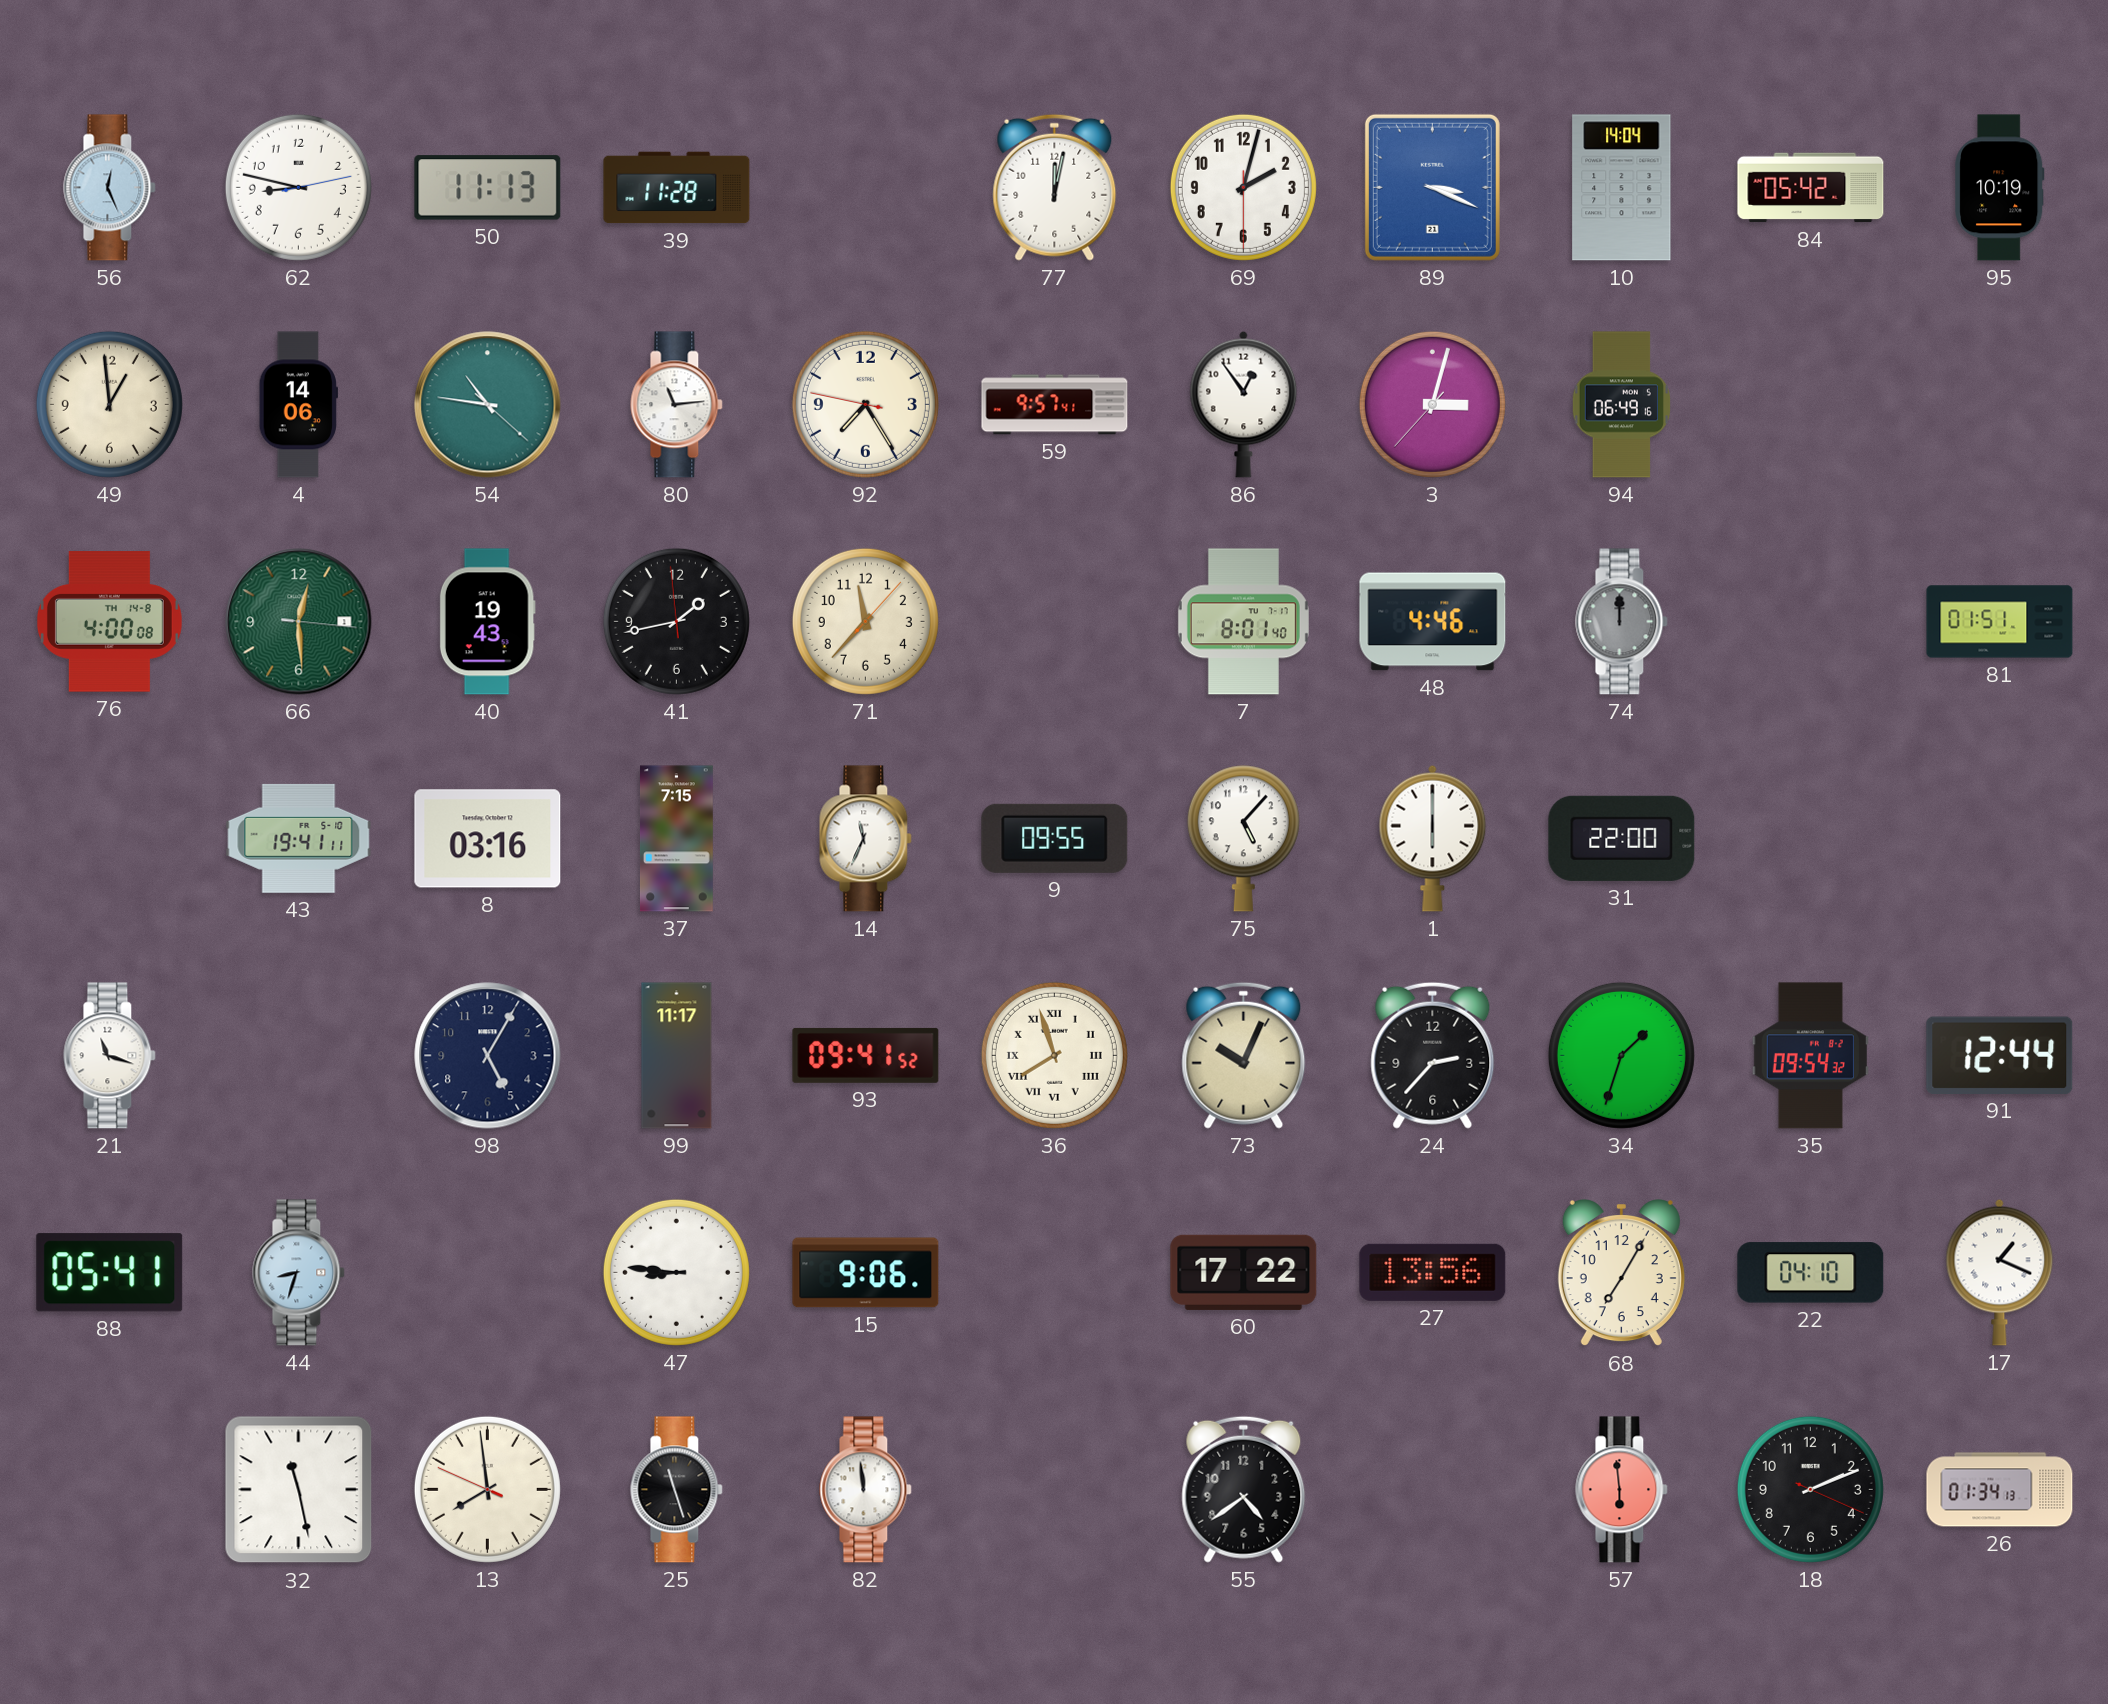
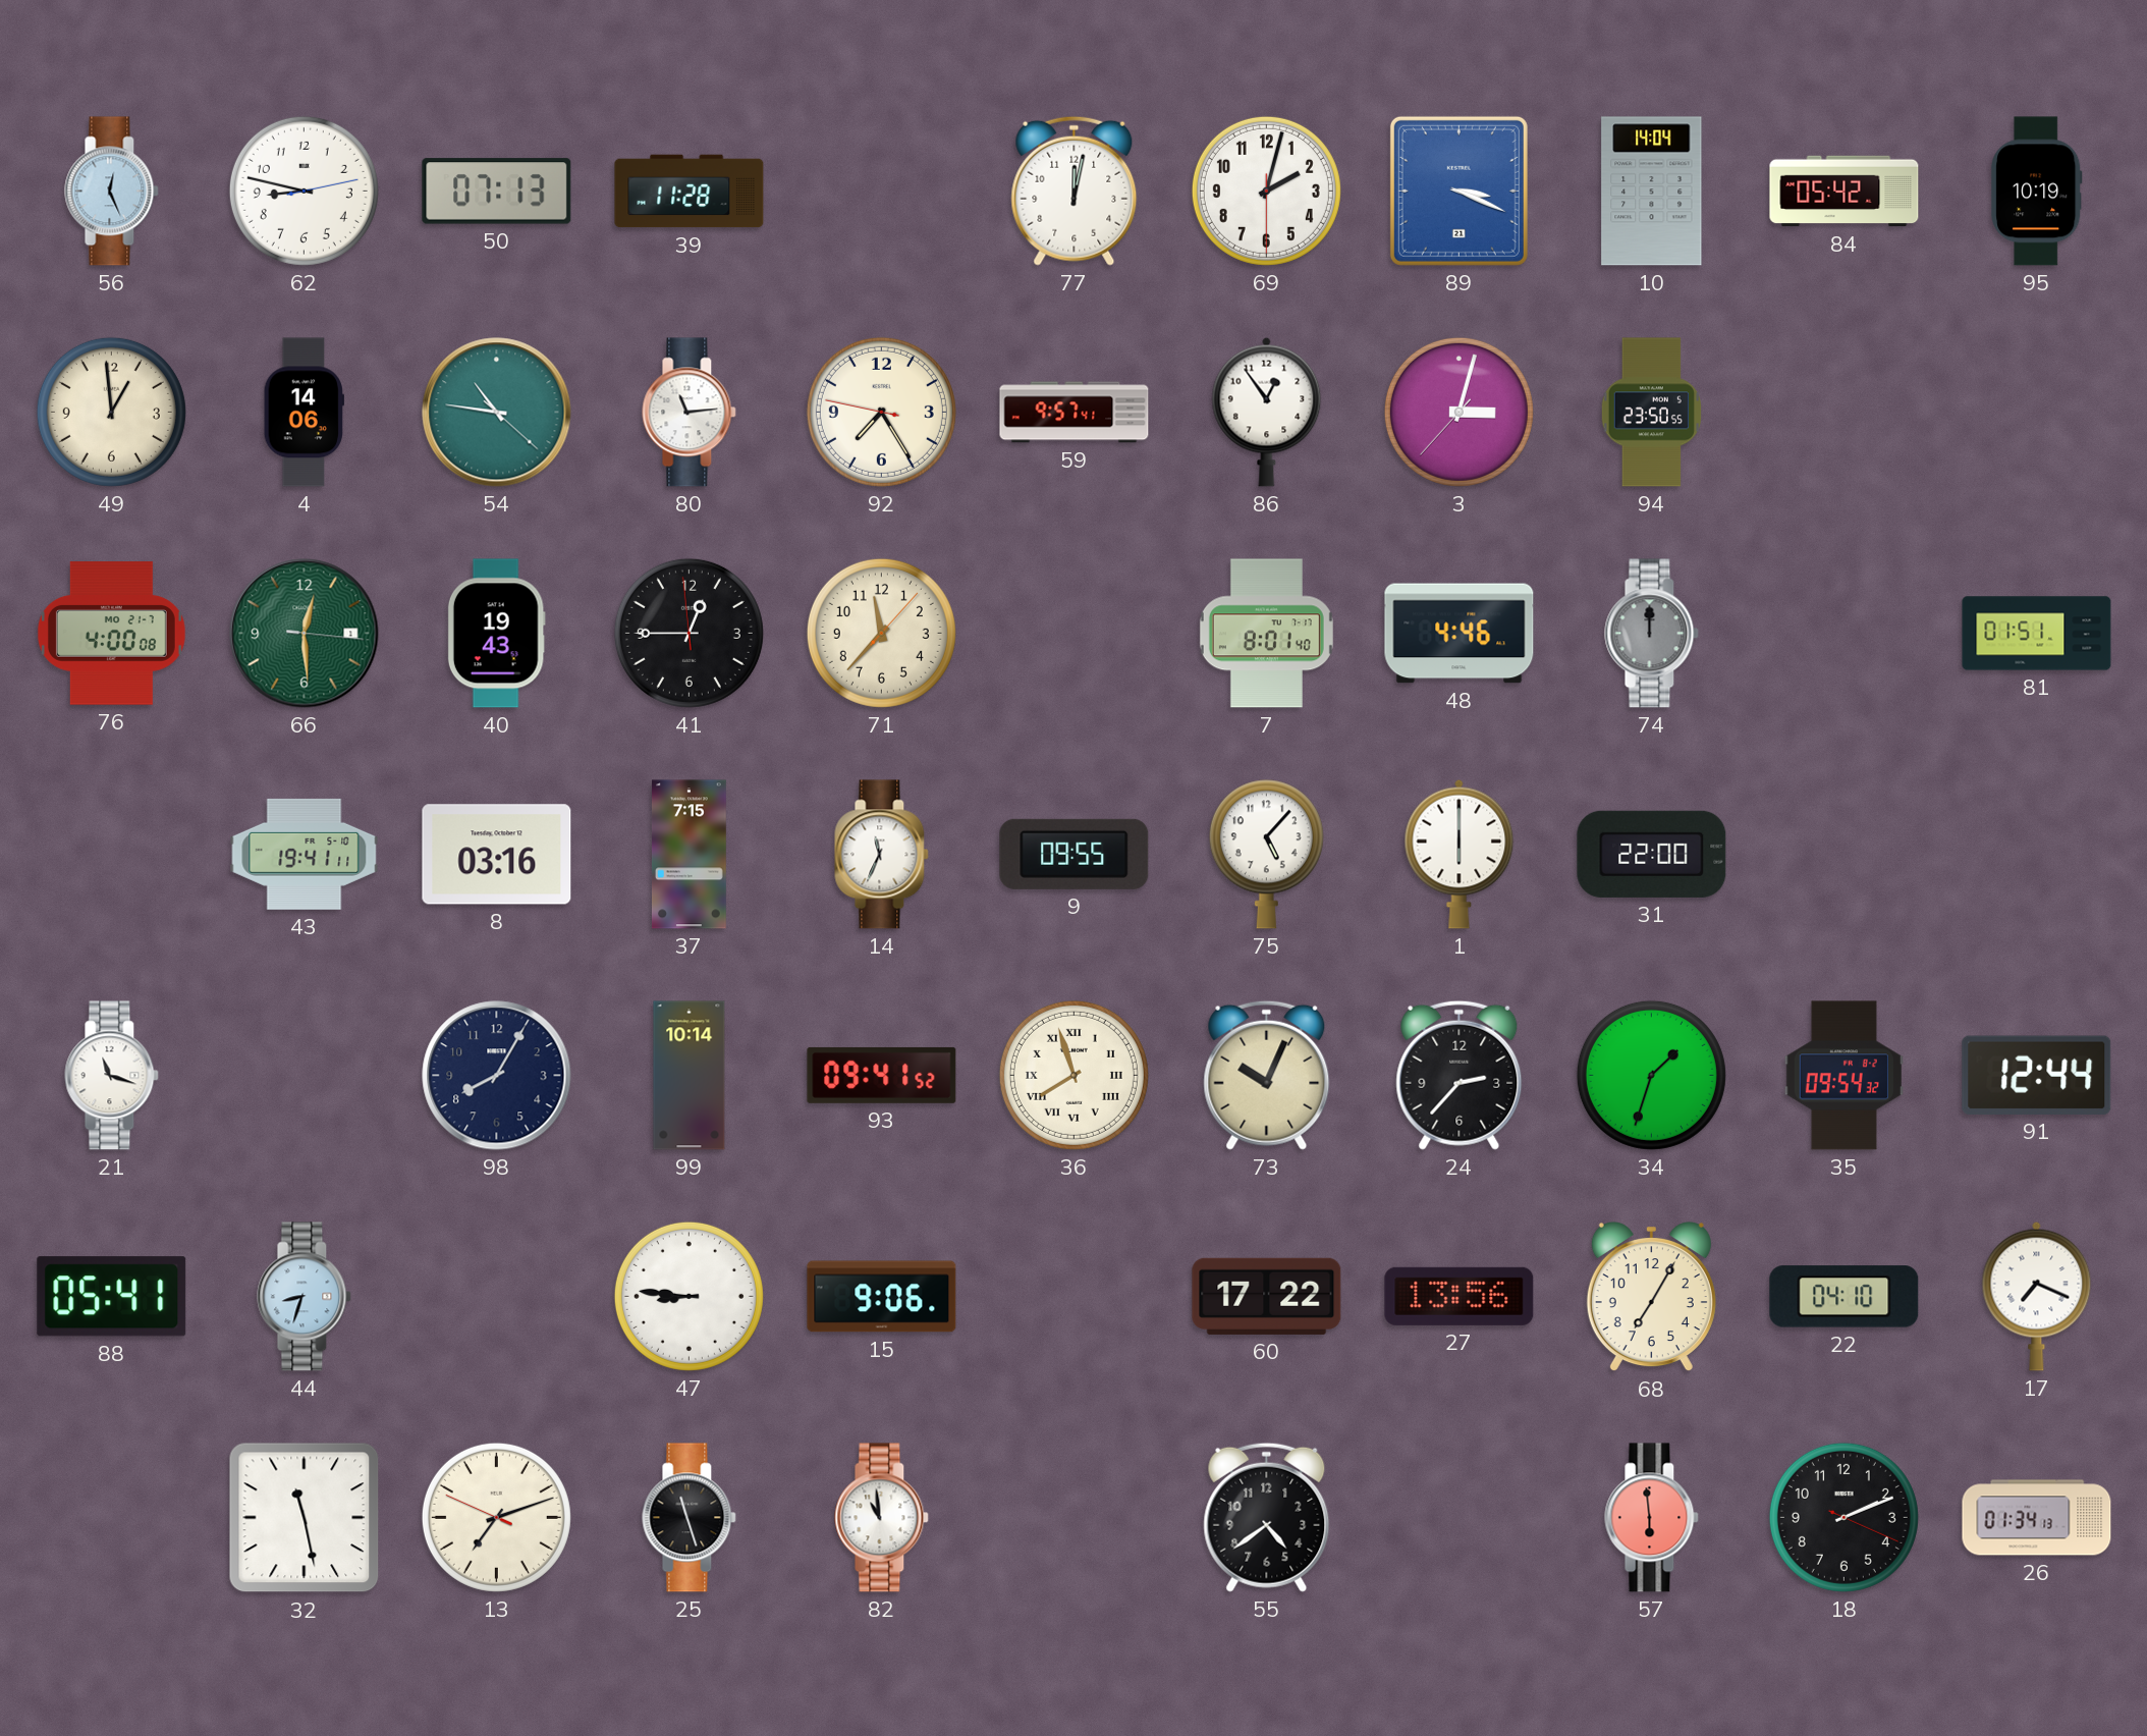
50: 11:13 -> 07:13 (497, 192)
94: 06:49 -> 23:50 (1651, 413)
76 date: TH 14-8 -> MO 21-7 (111, 634)
41: 1:42 -> 12:44 (689, 633)
98: 5:05 -> 8:05 (497, 1076)
99: 11:17 -> 10:14 (690, 1076)
17: 1:19 -> 7:19 (2037, 1296)
13: 7:58 -> 7:11 (496, 1517)
82: 11:59 -> 10:59 (882, 1518)
